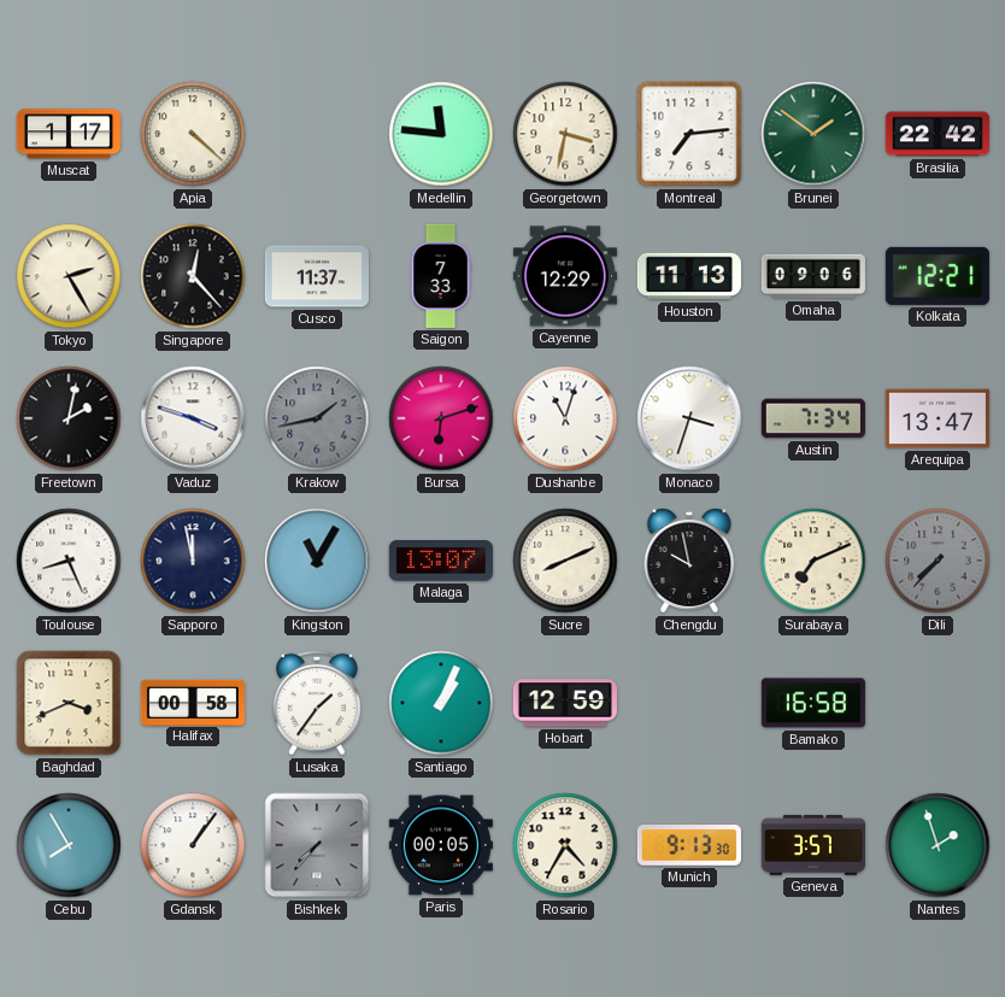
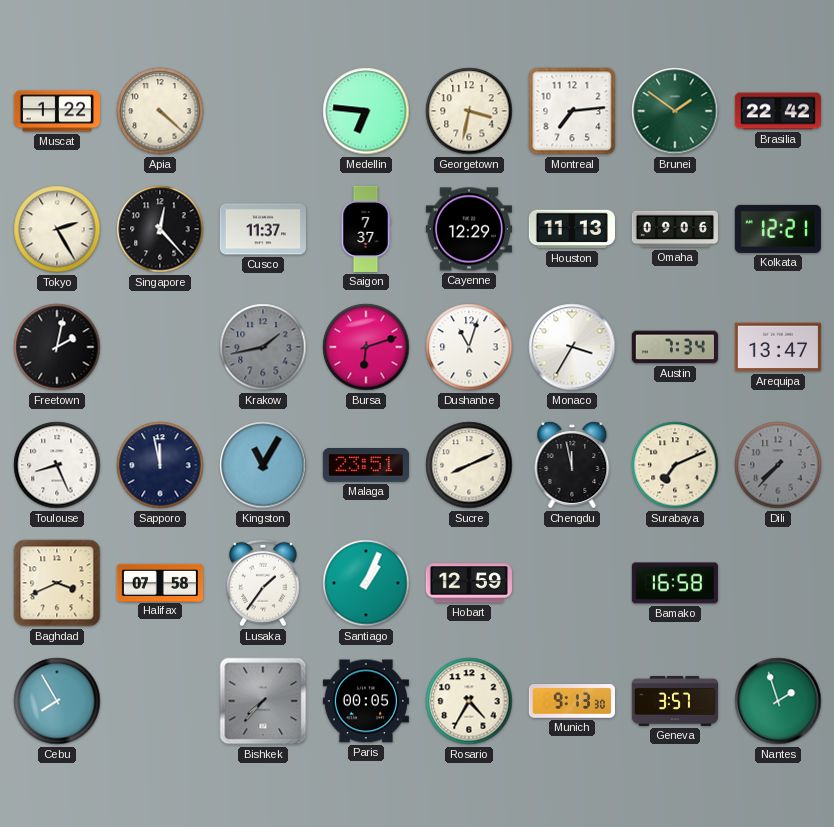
Muscat: 1:17 -> 1:22 (57, 111)
Medellin: 11:46 -> 6:46 (366, 111)
Saigon: 7:33 -> 7:37 (366, 229)
Vaduz: 3:48 -> none (193, 418)
Monaco: 3:33 -> 3:35 (572, 347)
Malaga: 13:07 -> 23:51 (366, 466)
Chengdu: 9:58 -> 11:58 (572, 465)
Halifax: 00:58 -> 07:58 (159, 582)
Gdansk: 1:06 -> none (193, 845)
